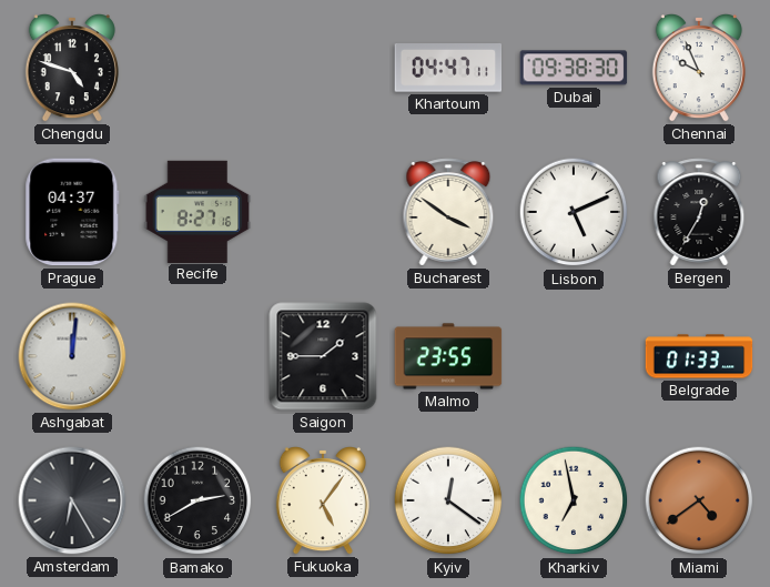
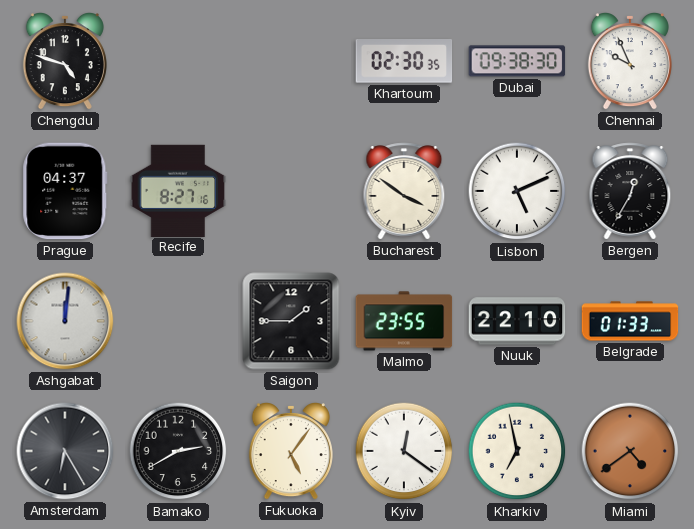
Khartoum: 04:47 -> 02:30 (404, 61)
Nuuk: none -> 22:10 (517, 321)
